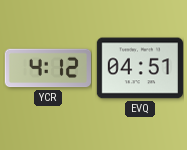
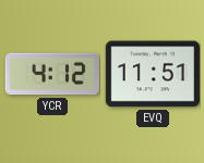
EVQ: 04:51 -> 11:51 (152, 74)
